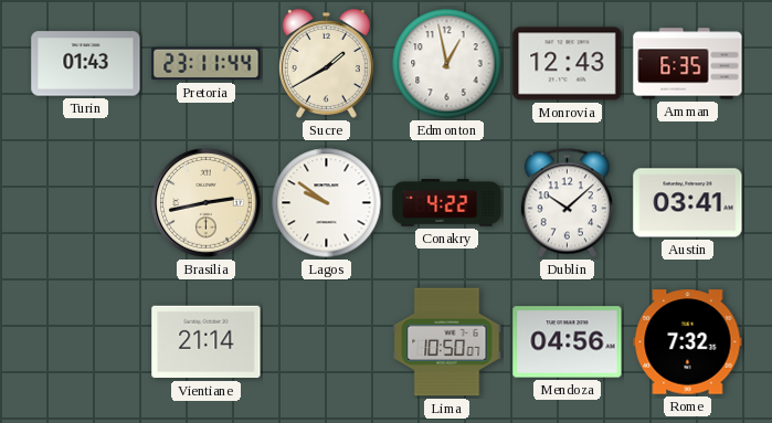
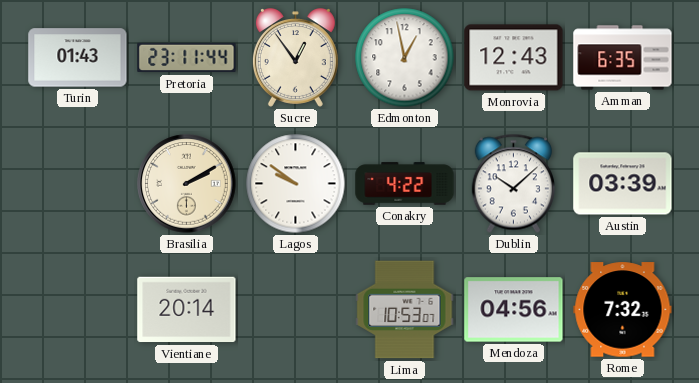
Sucre: 1:40 -> 12:54 (295, 58)
Brasilia: 2:43 -> 2:10 (187, 184)
Austin: 03:41 -> 03:39 (623, 184)
Vientiane: 21:14 -> 20:14 (187, 310)
Lima: 10:50 -> 10:53 (405, 310)
